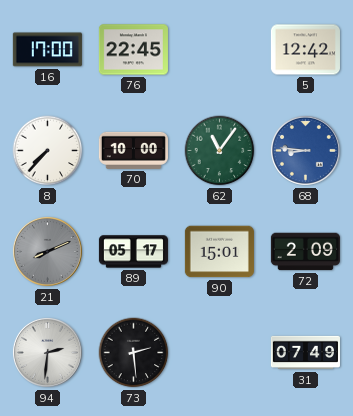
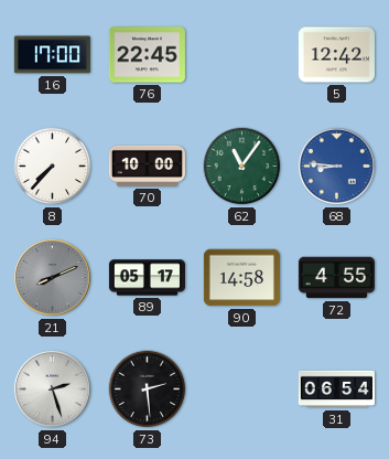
90: 15:01 -> 14:58 (241, 278)
72: 2:09 -> 4:55 (336, 278)
94: 2:31 -> 2:27 (52, 388)
31: 07:49 -> 06:54 (336, 389)
